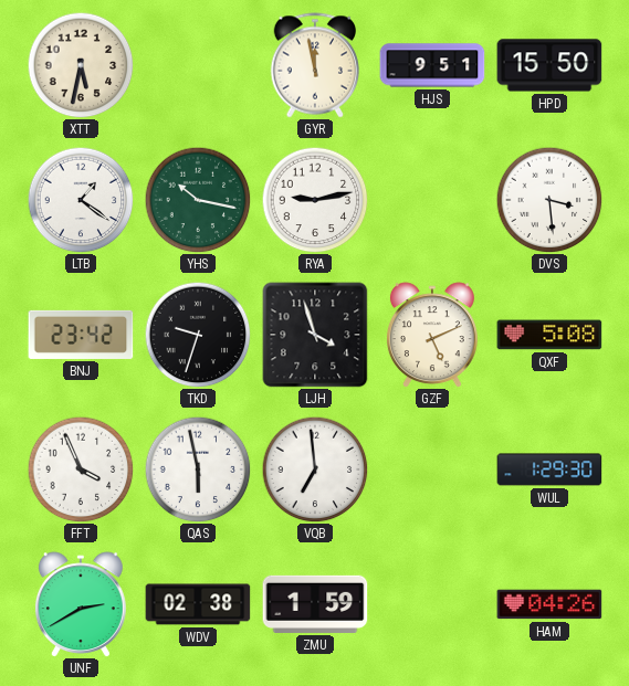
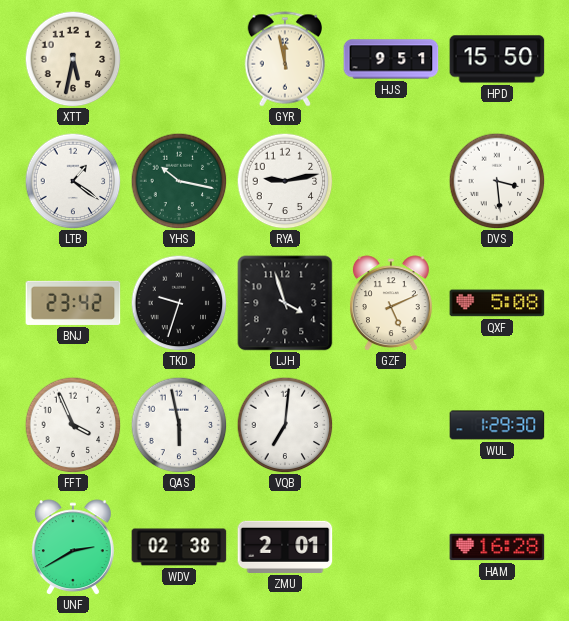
VQB: 6:59 -> 7:01 (285, 425)
ZMU: 1:59 -> 2:01 (285, 547)
HAM: 04:26 -> 16:28 (497, 547)
